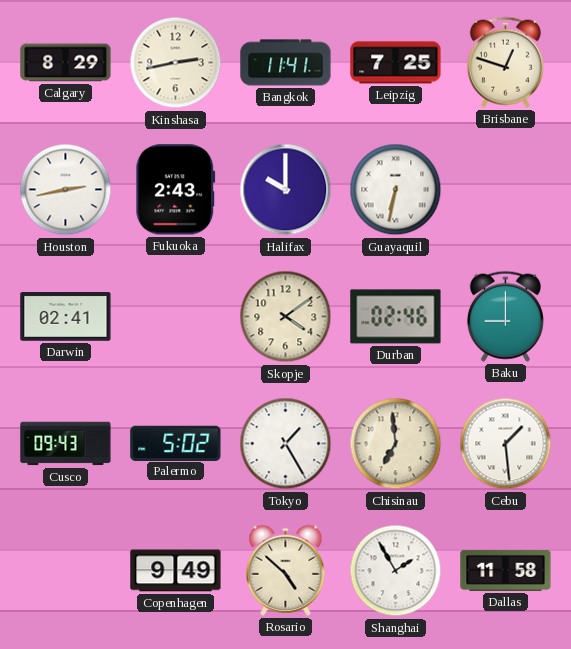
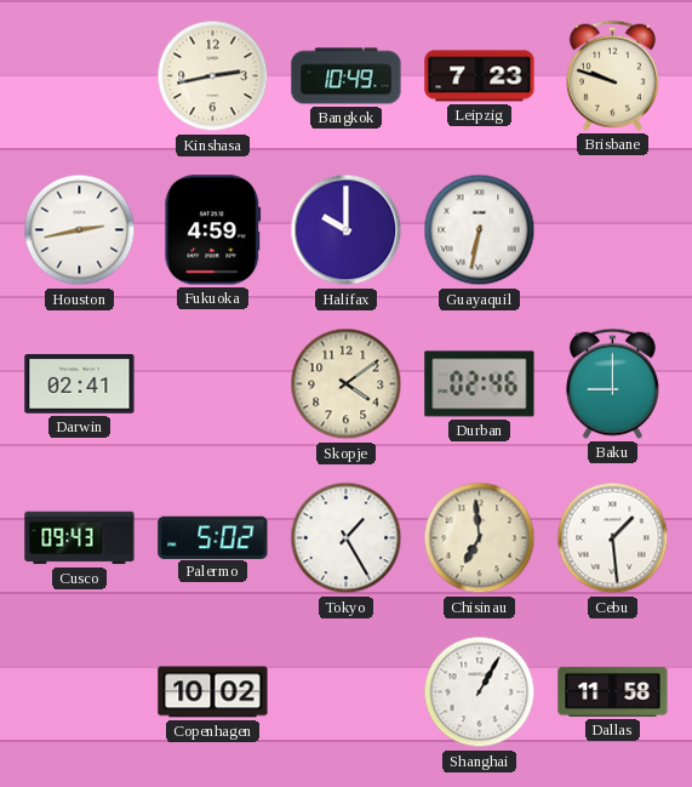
Calgary: 8:29 -> none (66, 63)
Bangkok: 11:41 -> 10:49 (347, 76)
Leipzig: 7:25 -> 7:23 (480, 76)
Brisbane: 12:48 -> 9:48 (612, 75)
Fukuoka: 2:43 -> 4:59 (213, 230)
Copenhagen: 9:49 -> 10:02 (213, 692)
Rosario: 4:52 -> none (286, 570)
Shanghai: 1:55 -> 1:05 (480, 692)
